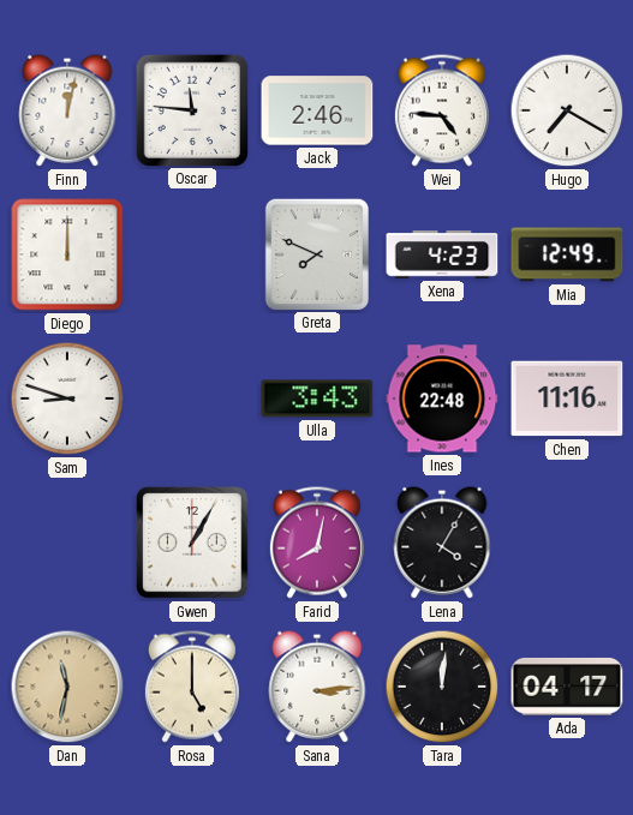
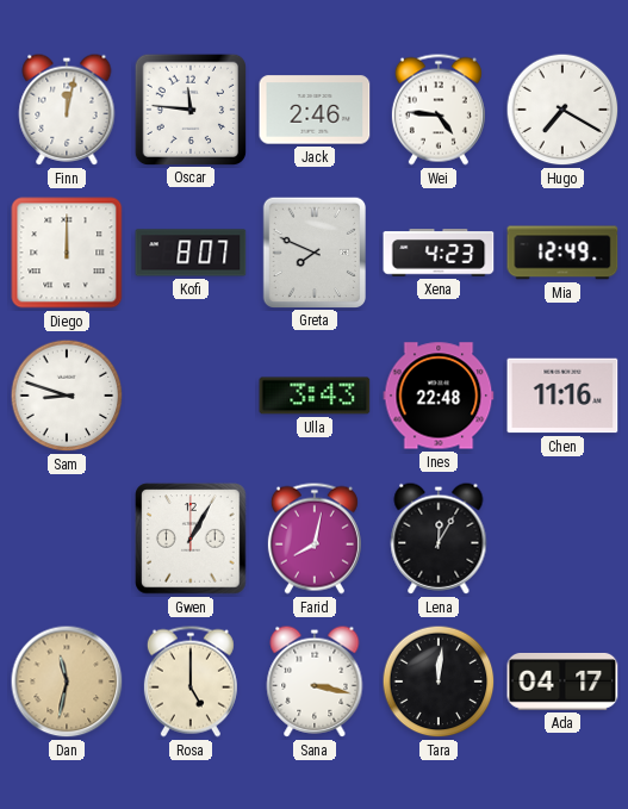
Kofi: none -> 8:07 (191, 253)
Lena: 4:05 -> 12:05 (439, 539)
Sana: 3:14 -> 3:17 (315, 682)
